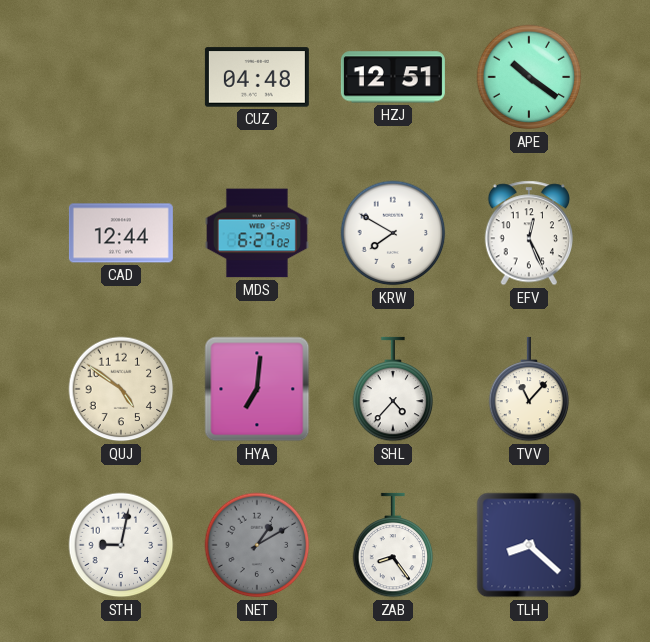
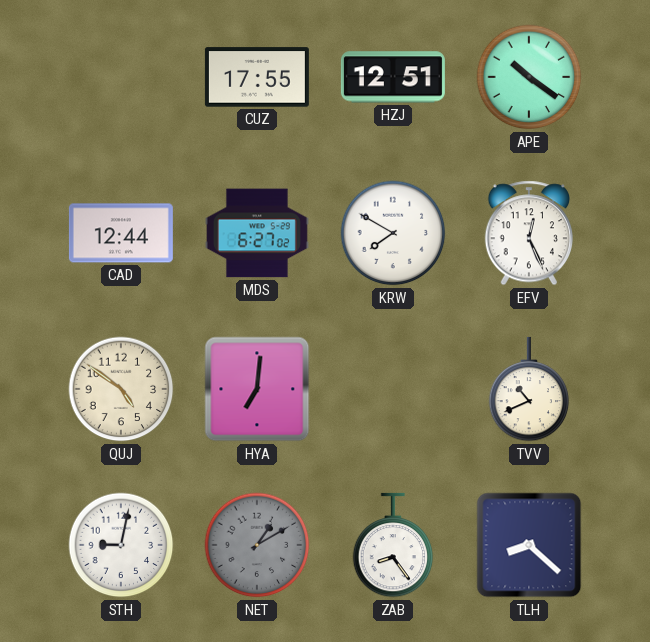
CUZ: 04:48 -> 17:55 (257, 77)
SHL: 4:37 -> none (393, 389)
TVV: 11:07 -> 10:41 (529, 389)
